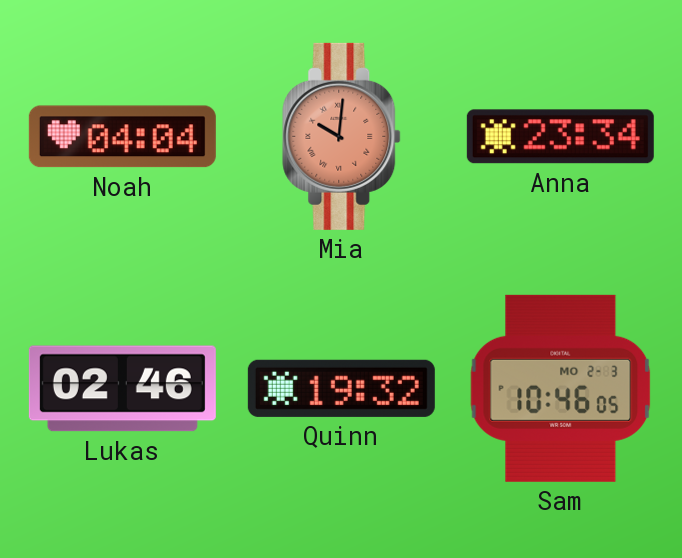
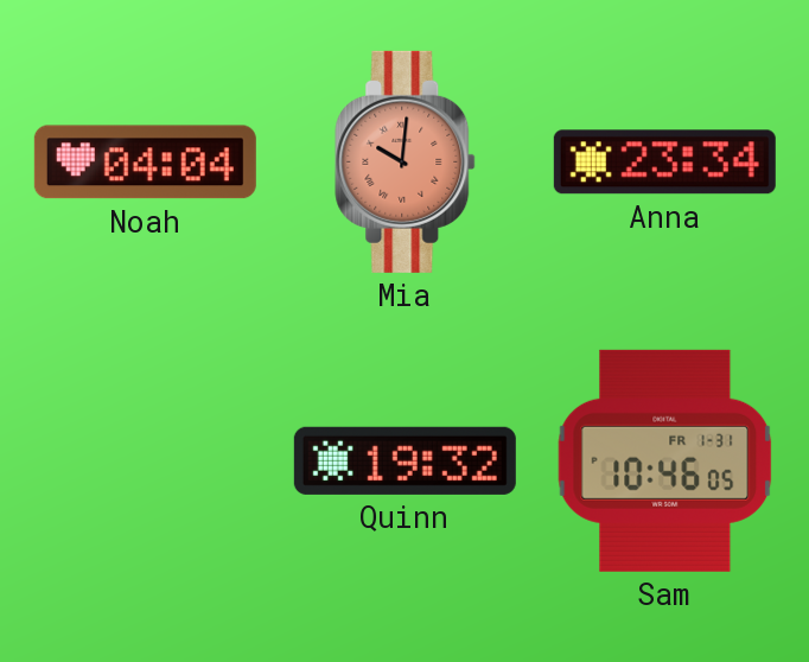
Lukas: 02:46 -> none (122, 389)
Sam date: MO 2-3 -> FR 1-31 (665, 460)
